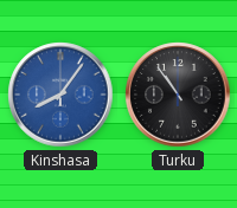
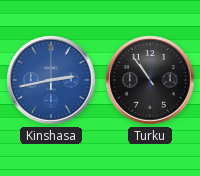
Kinshasa: 8:06 -> 2:43 (51, 80)
